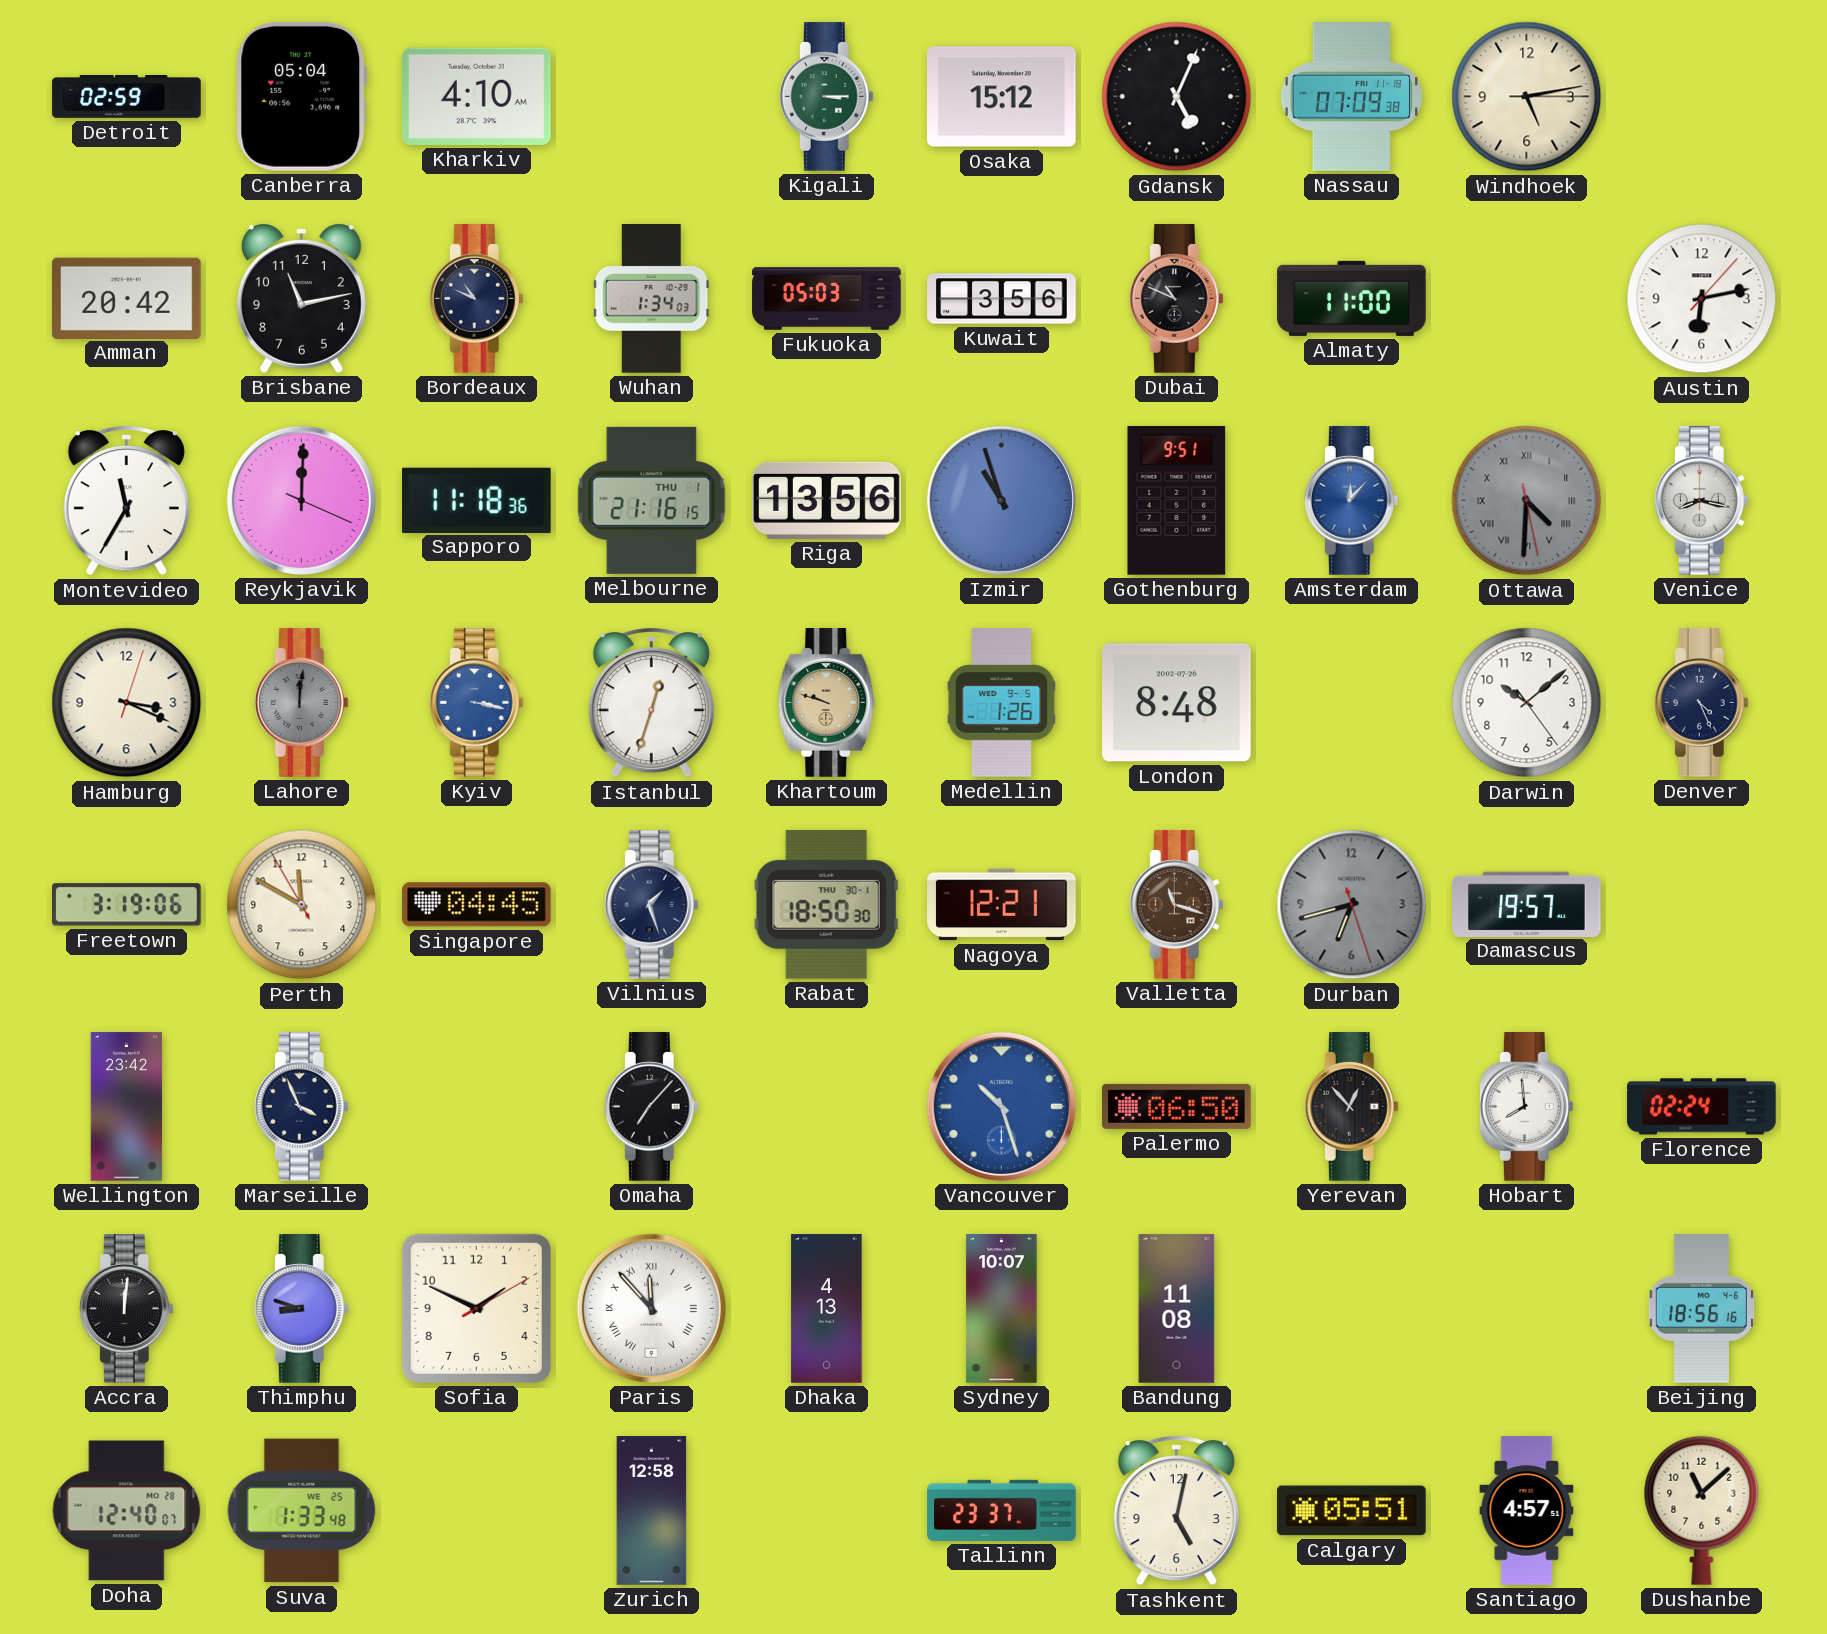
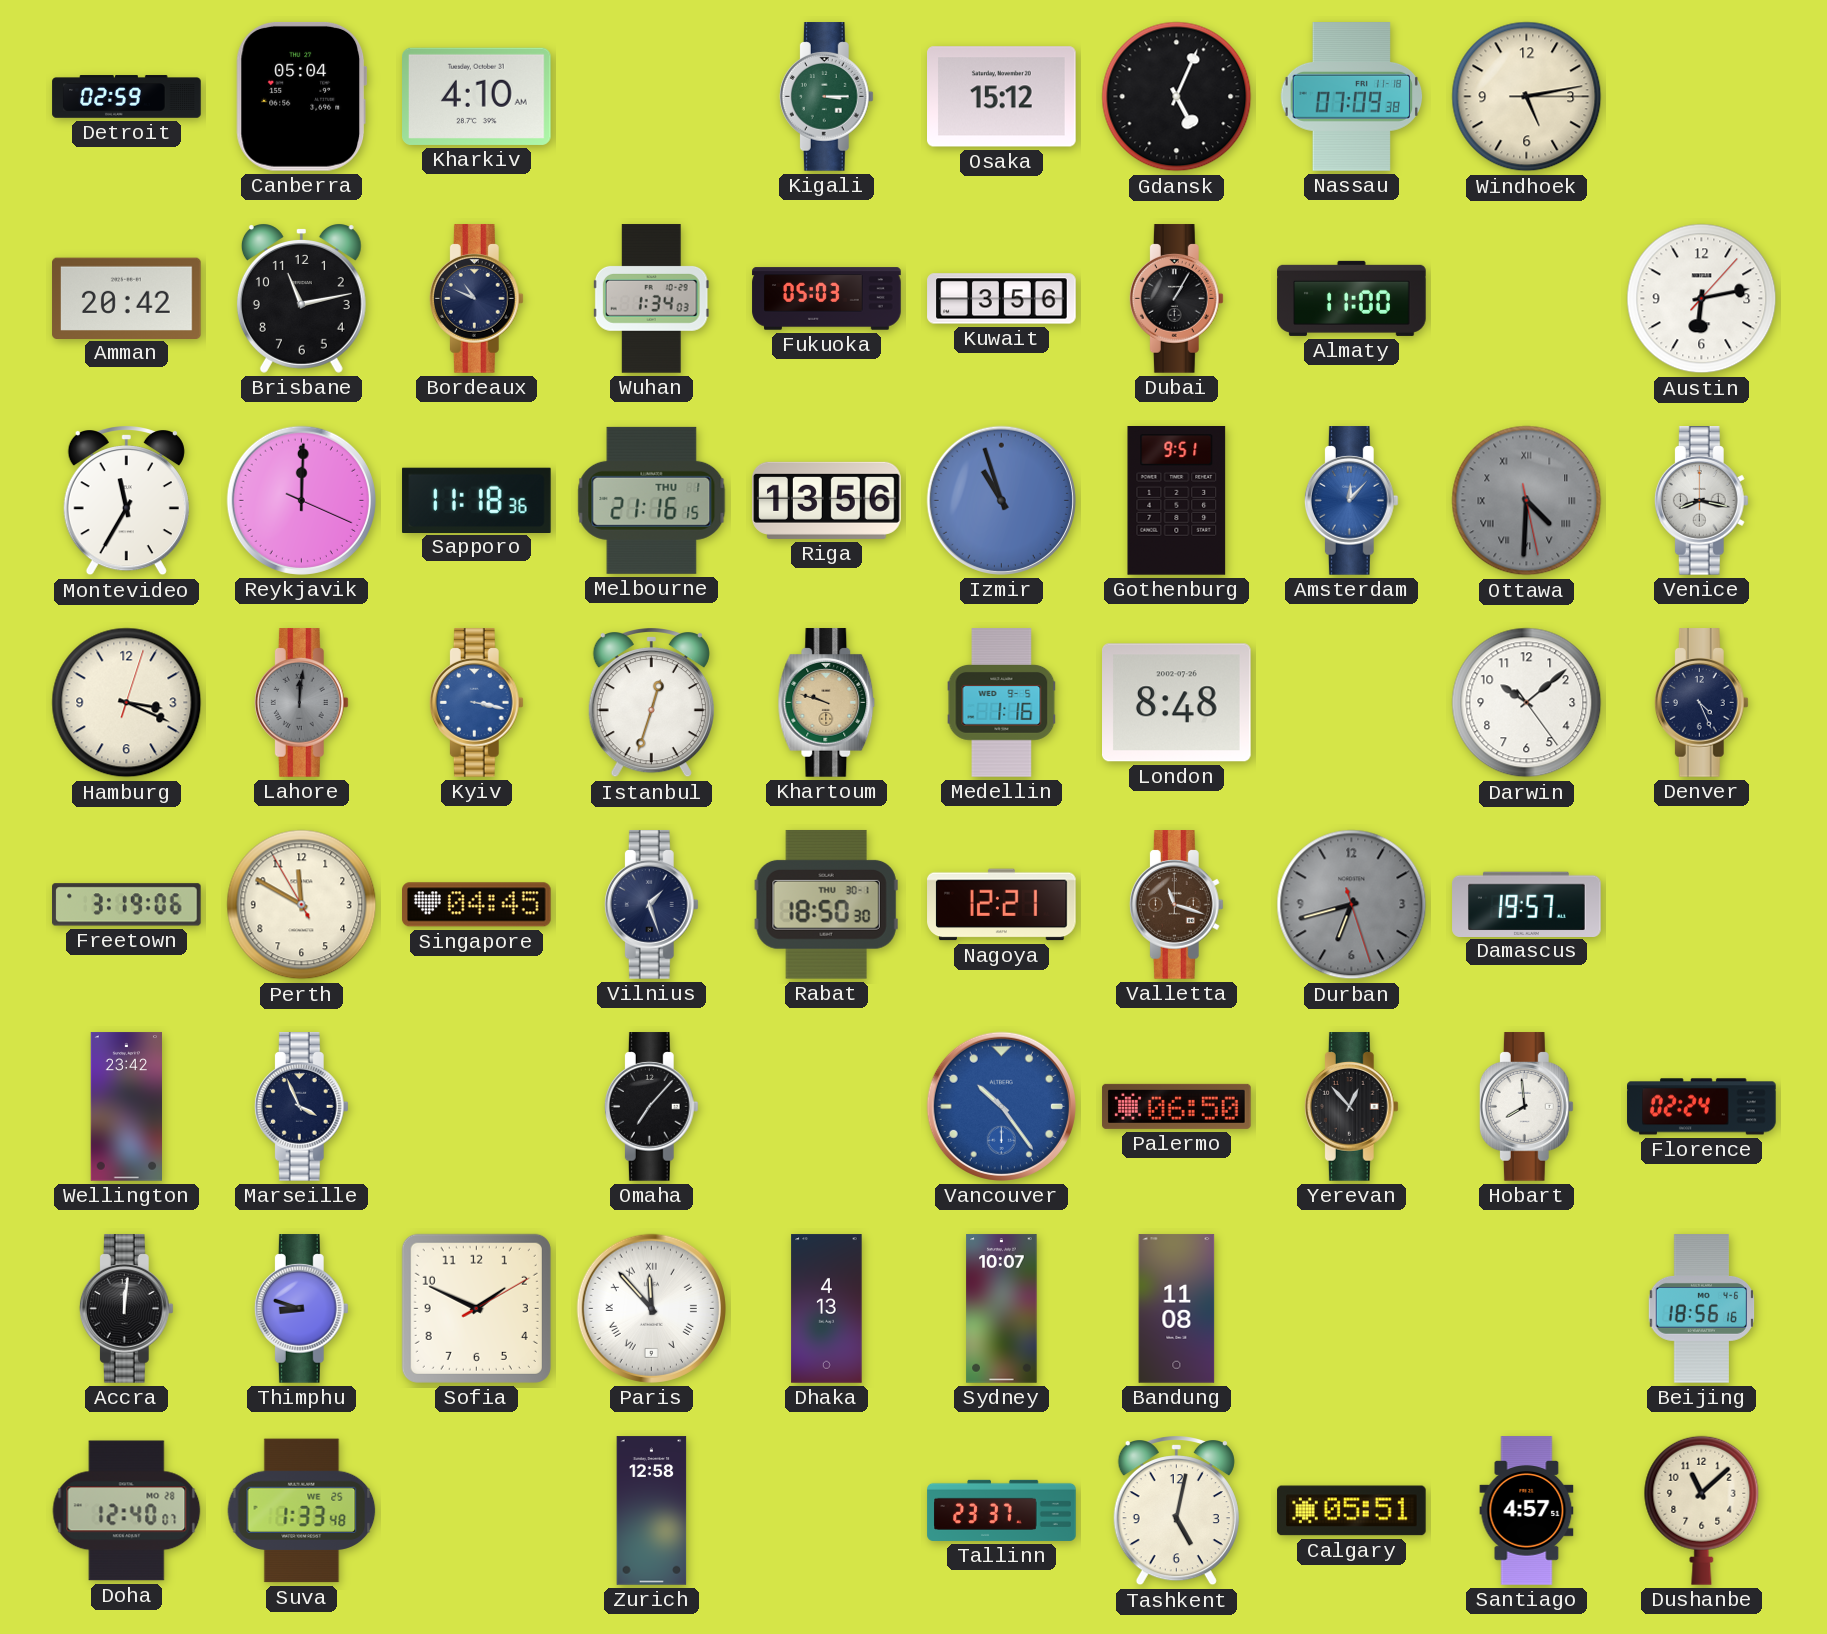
Dubai: 10:49 -> 1:05 (1176, 299)
Medellin: 1:26 -> 1:16 (1002, 703)
Vancouver: 10:27 -> 10:24 (1001, 1106)
